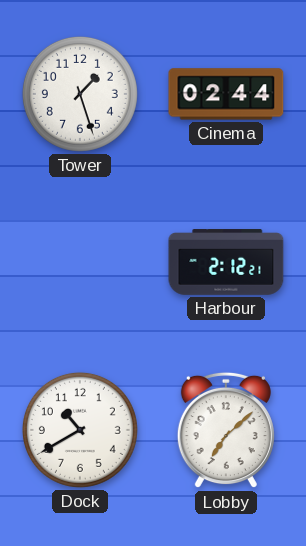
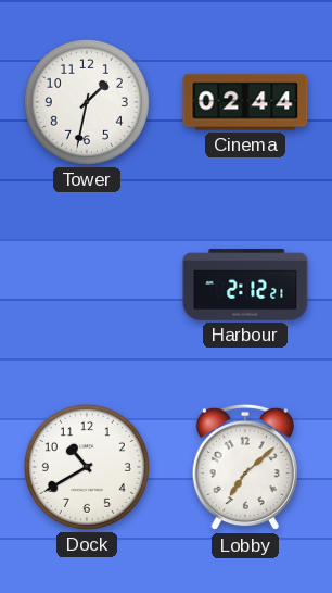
Tower: 1:27 -> 1:32 (87, 102)
